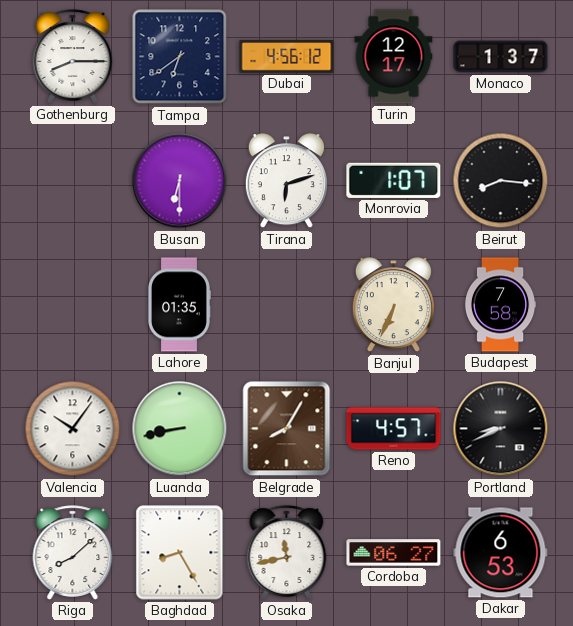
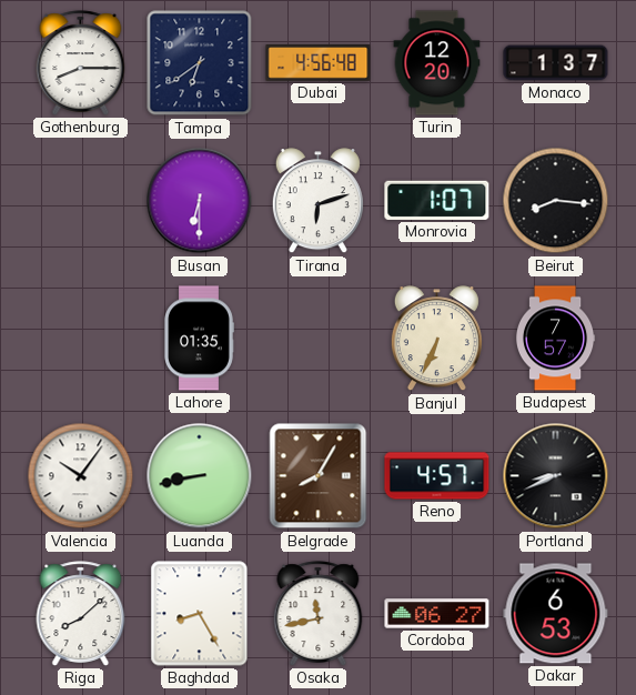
Dubai: 4:56:12 -> 4:56:48 (319, 63)
Turin: 12:17 -> 12:20 (437, 63)
Budapest: 7:58 -> 7:57 (555, 339)
